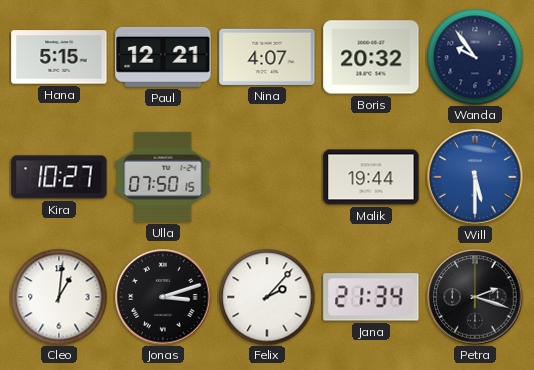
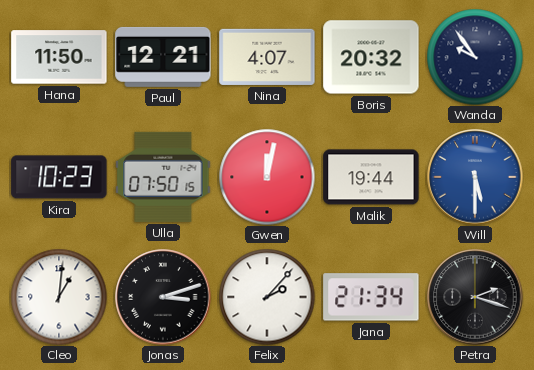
Hana: 5:15 -> 11:50 (59, 57)
Kira: 10:27 -> 10:23 (59, 177)
Gwen: none -> 12:02 (267, 177)
